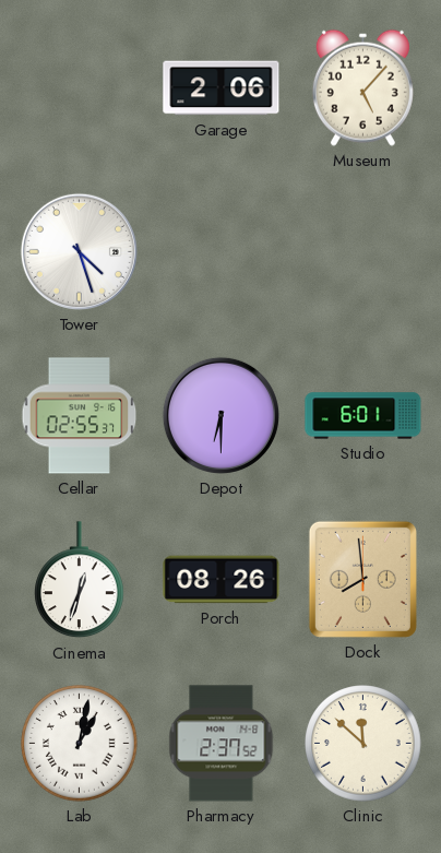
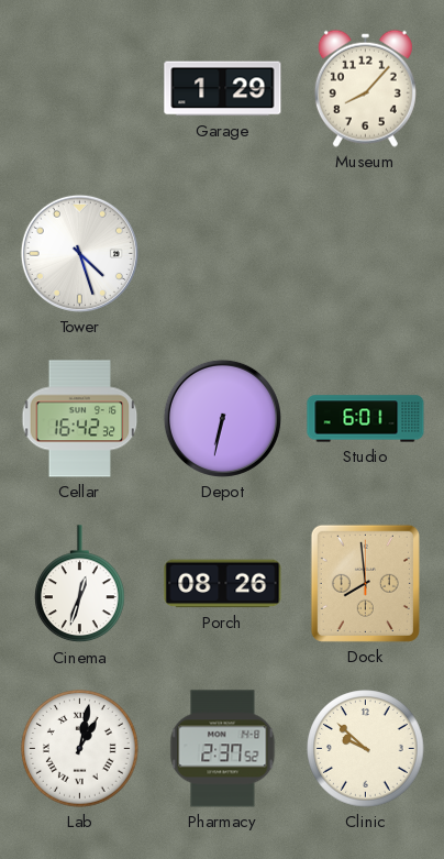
Garage: 2:06 -> 1:29 (223, 89)
Museum: 5:07 -> 8:07 (365, 88)
Cellar: 02:55 -> 16:42 (80, 419)
Depot: 6:30 -> 6:32 (222, 418)
Clinic: 11:52 -> 9:52 (366, 749)
